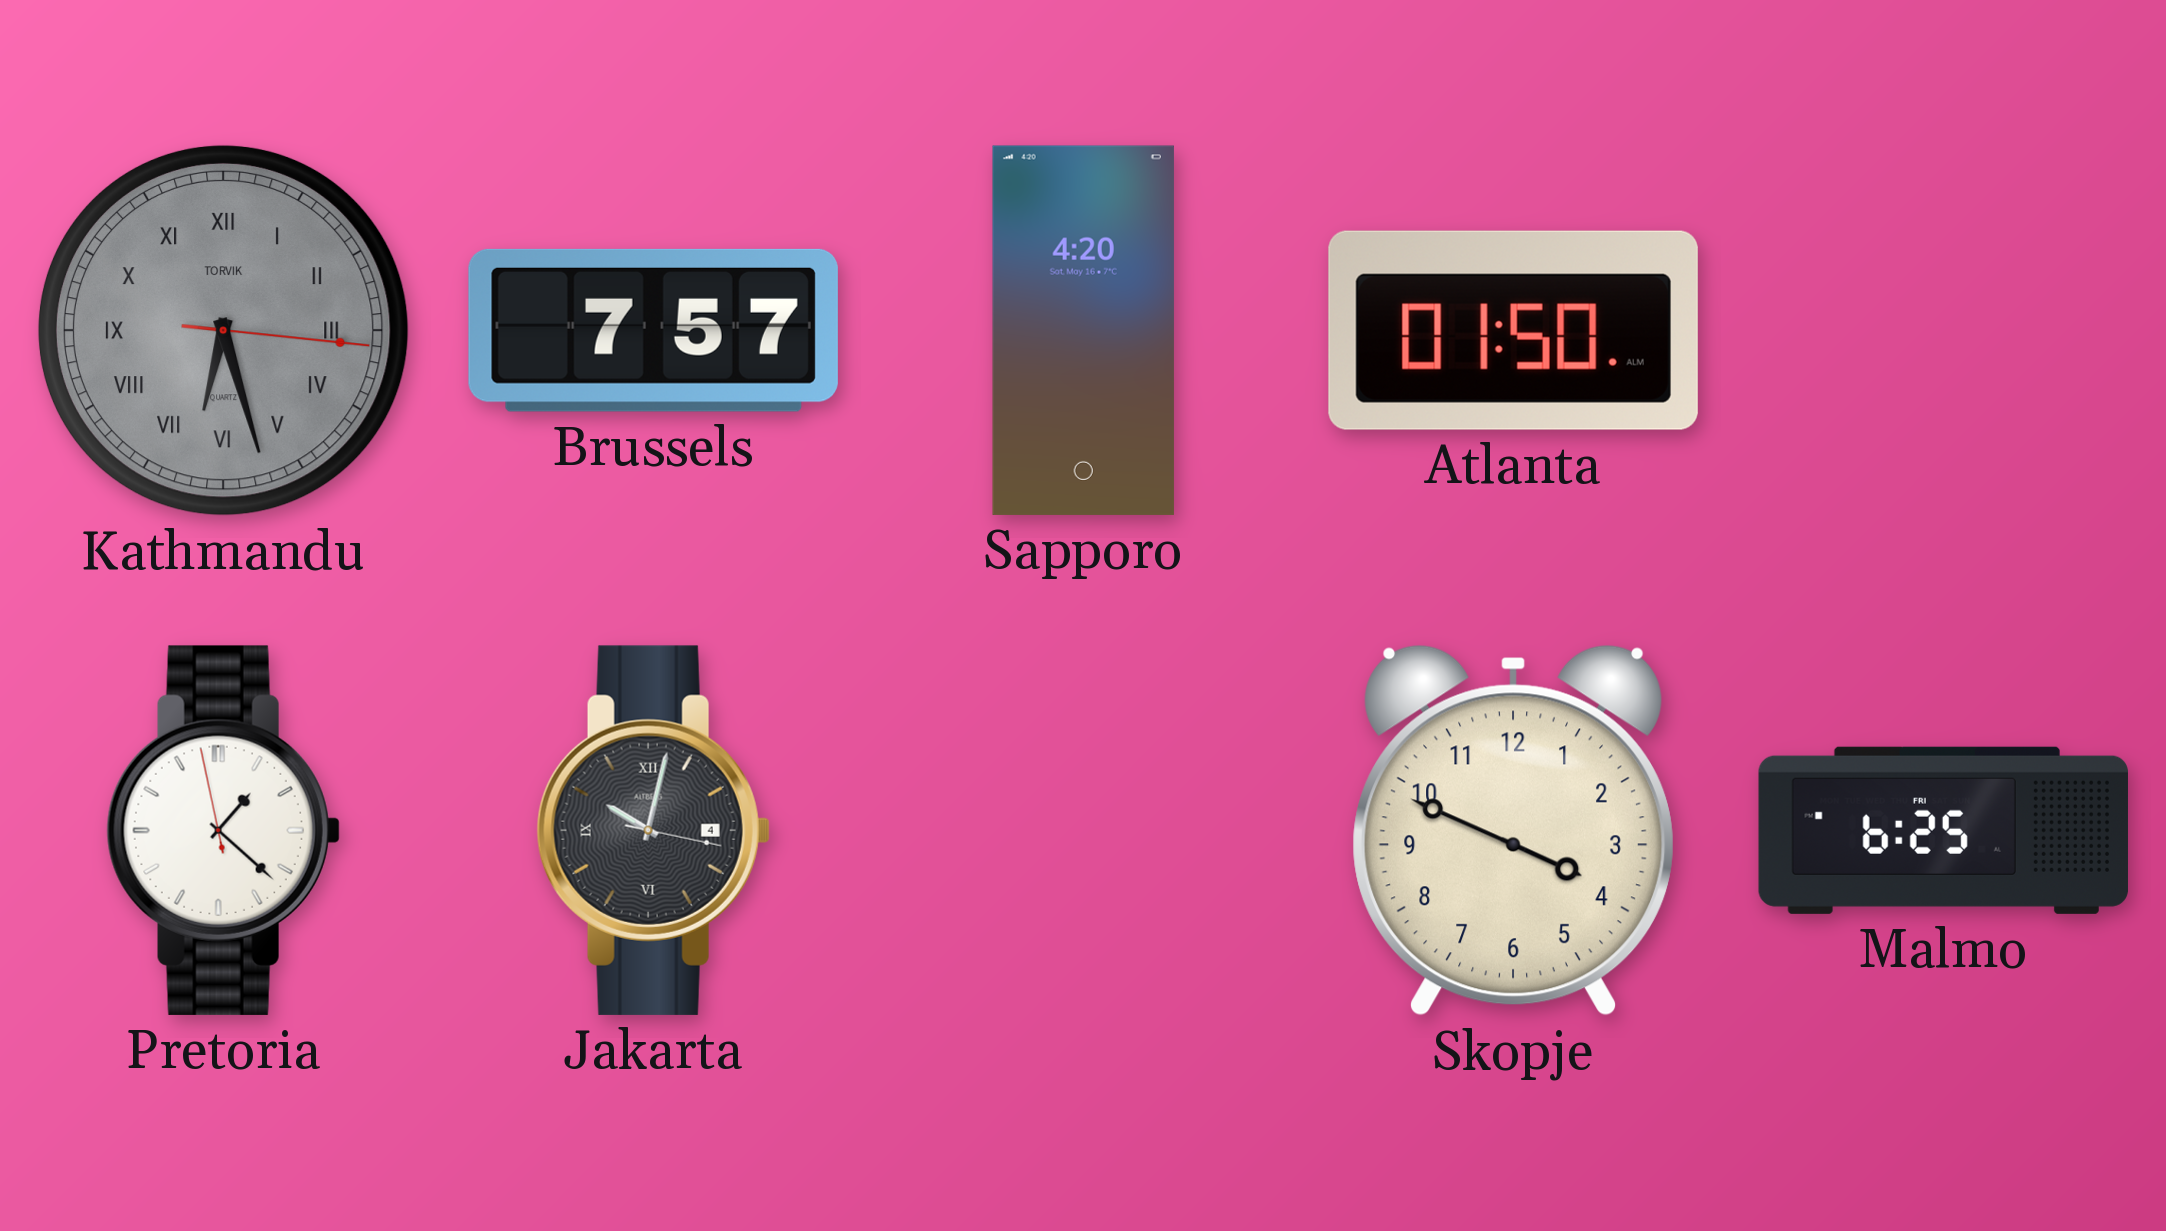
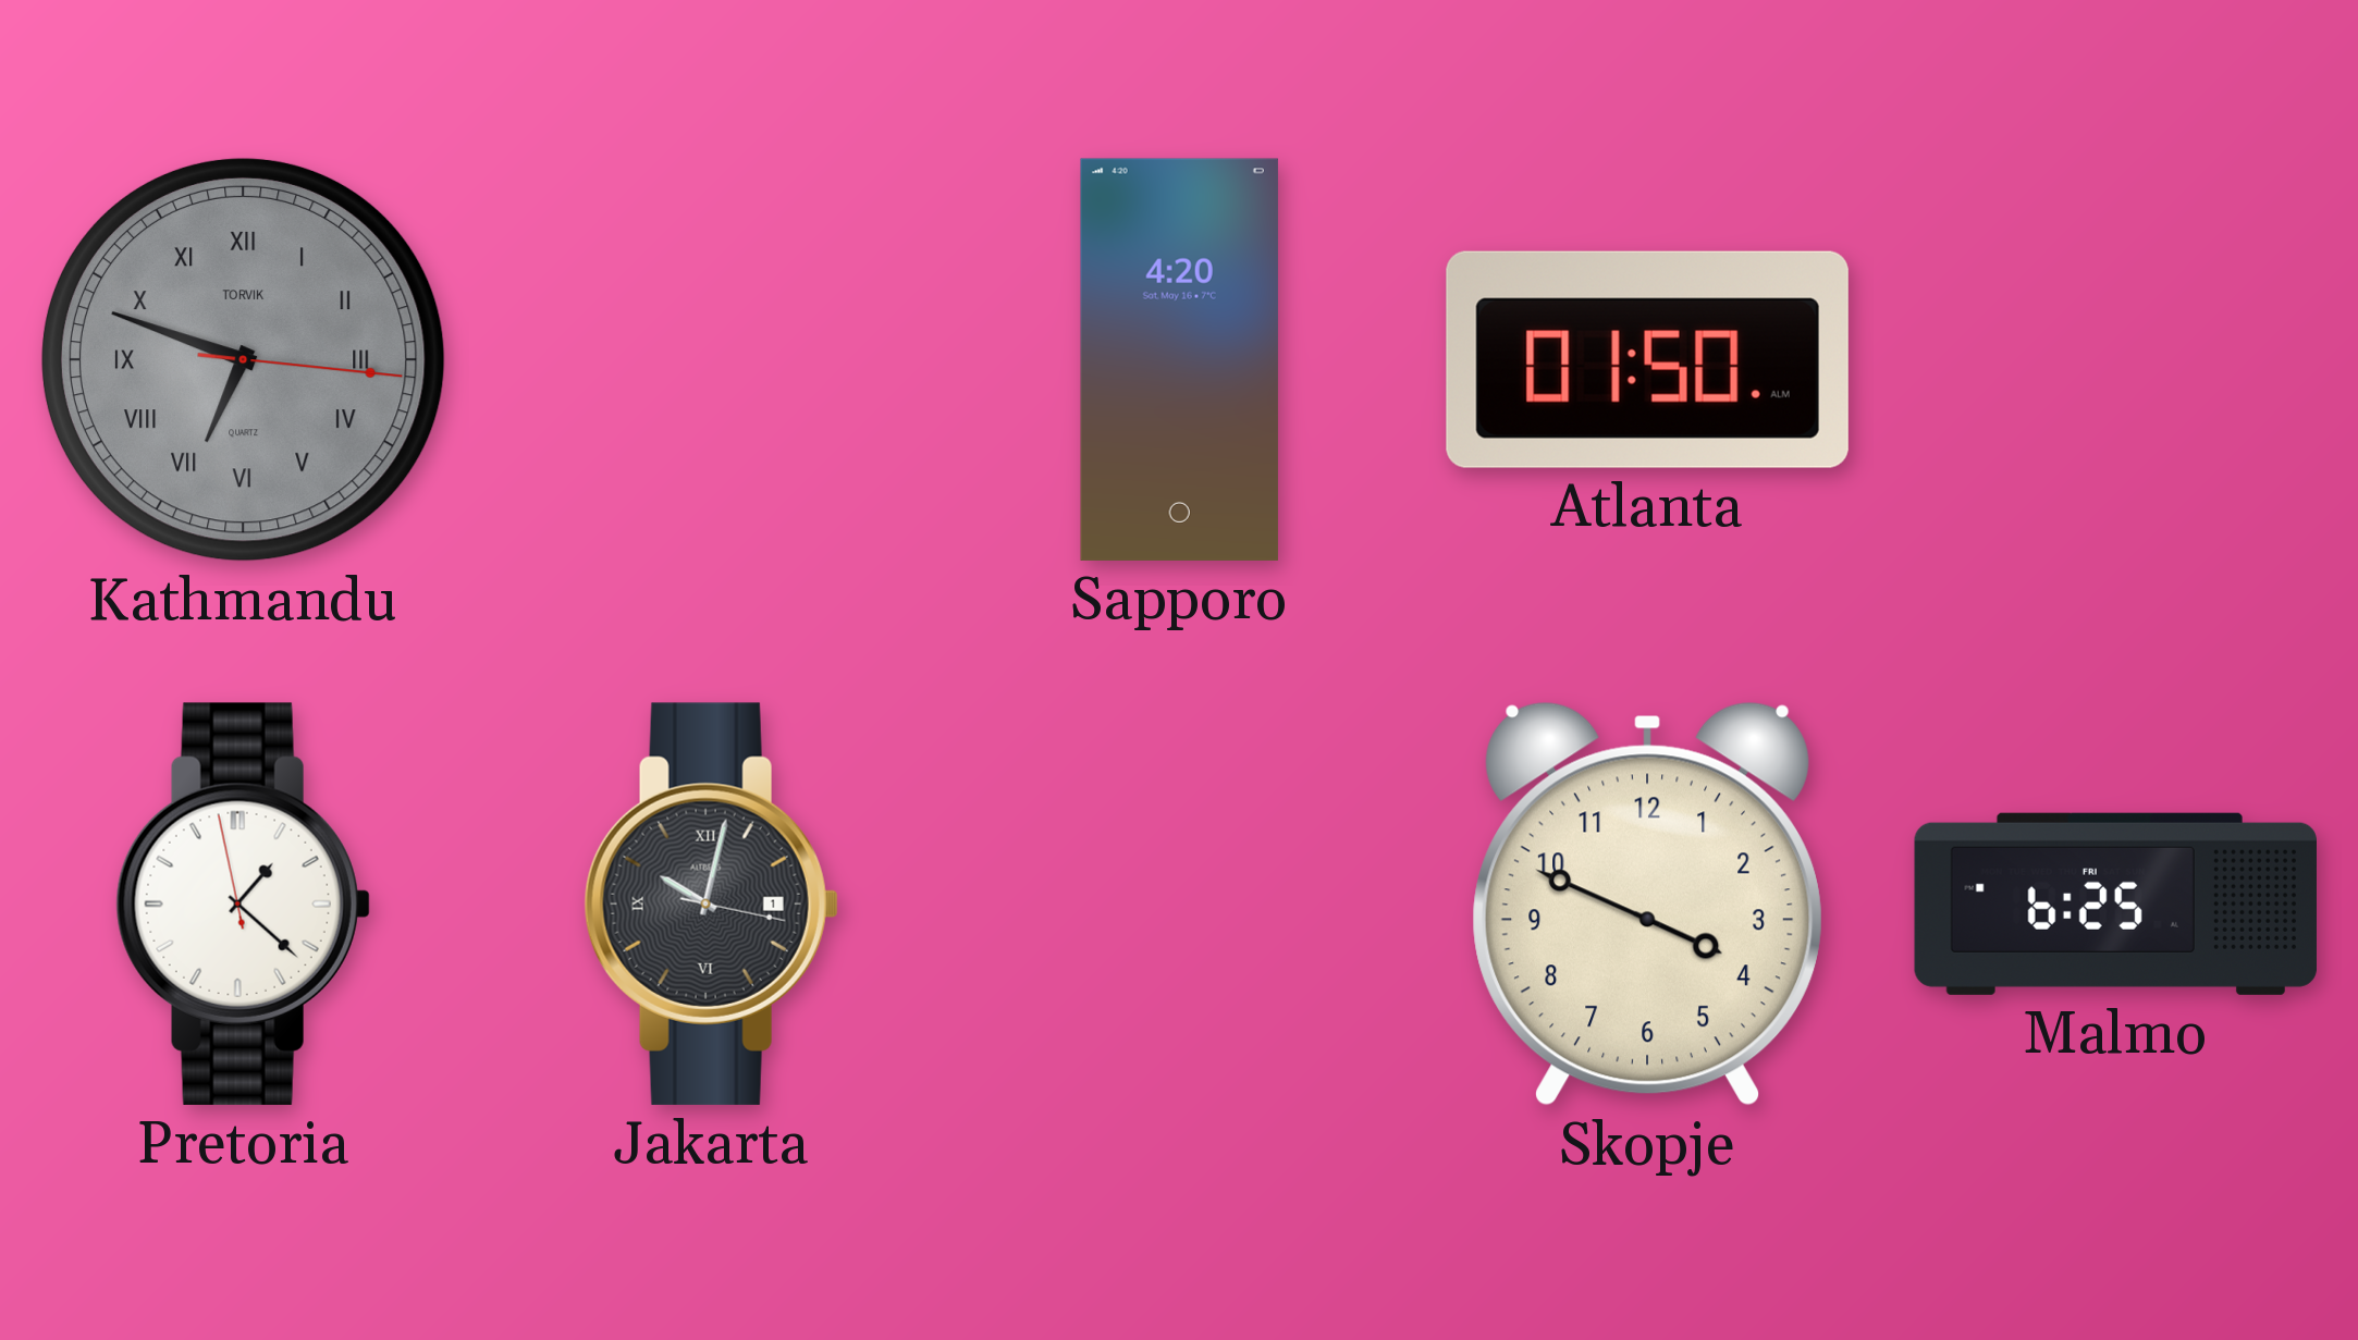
Kathmandu: 6:27 -> 6:48 (243, 359)
Brussels: 7:57 -> none (653, 330)
Jakarta date: 4 -> 1 (711, 903)
